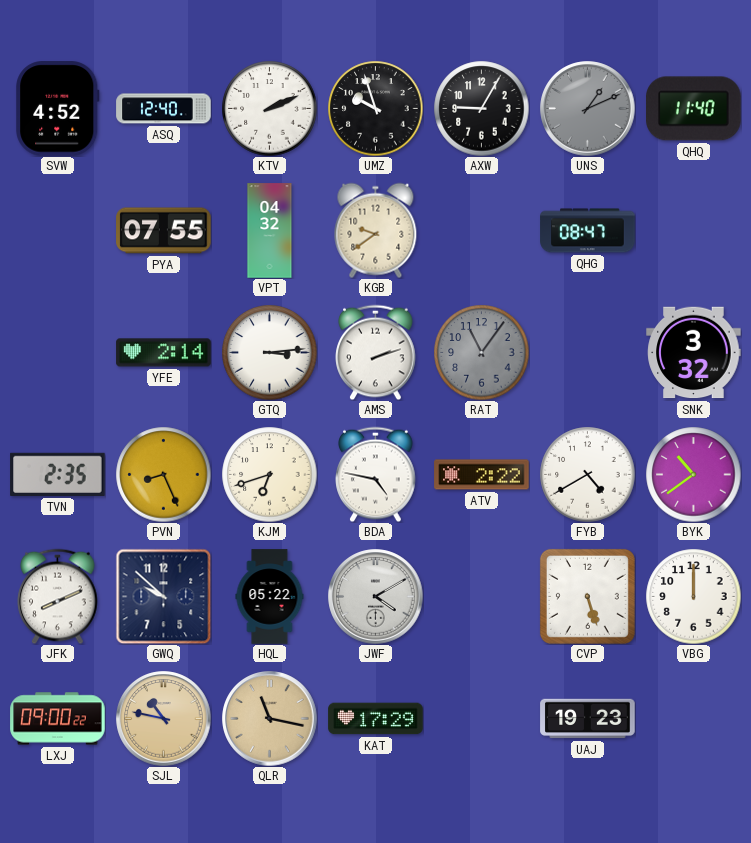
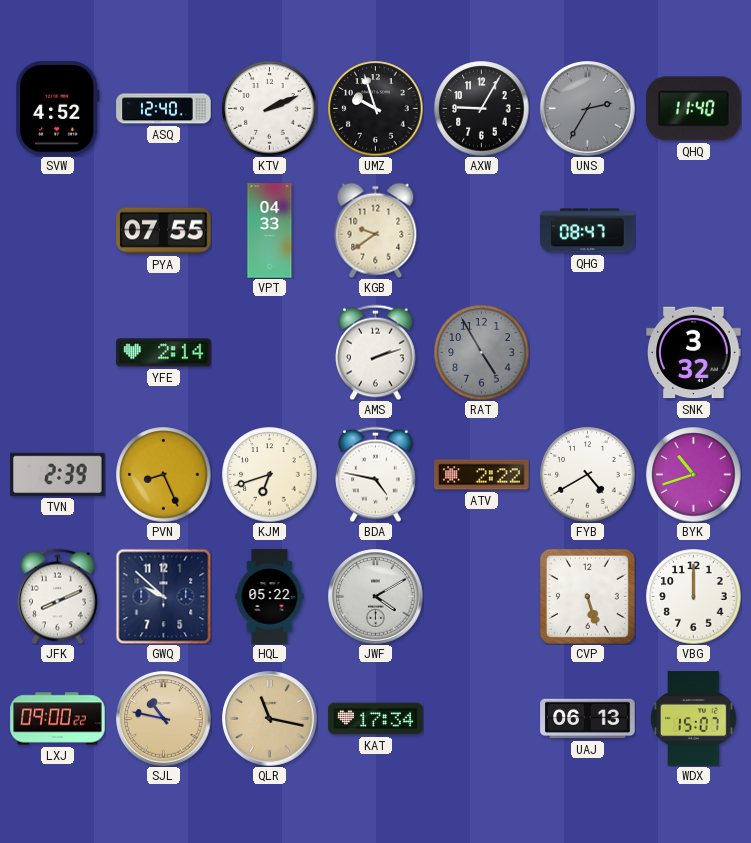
UNS: 1:11 -> 2:35 (588, 109)
VPT: 04:32 -> 04:33 (270, 231)
GTQ: 3:14 -> none (269, 352)
RAT: 11:06 -> 4:55 (481, 352)
TVN: 2:35 -> 2:39 (58, 474)
BYK: 10:39 -> 10:42 (693, 474)
KAT: 17:29 -> 17:34 (376, 719)
UAJ: 19:23 -> 06:13 (588, 719)
WDX: none -> 15:07 (694, 719)
